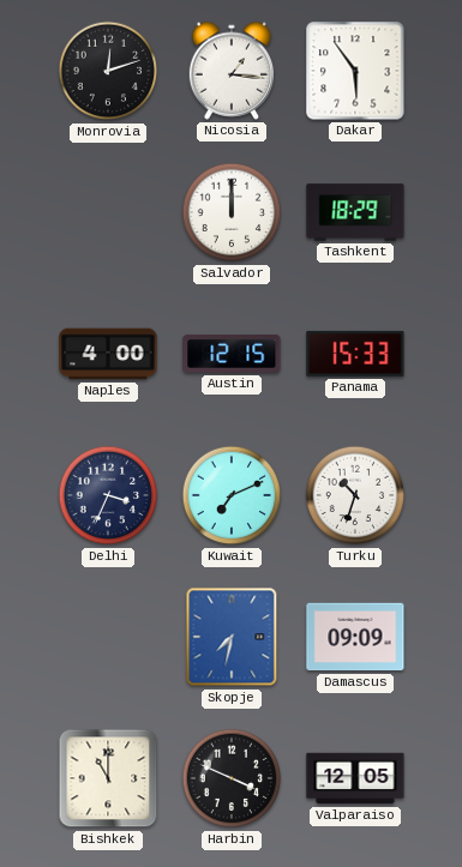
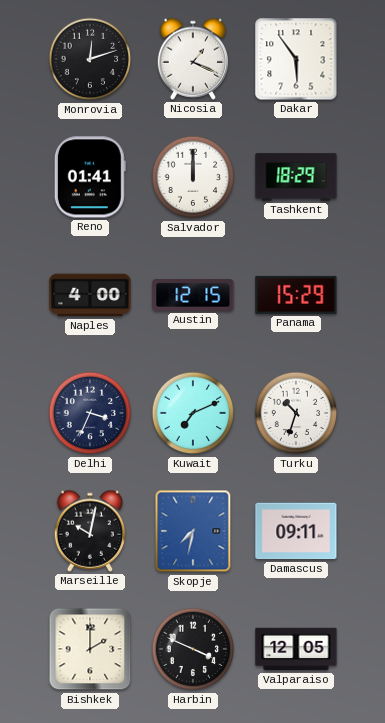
Nicosia: 1:16 -> 1:19 (193, 59)
Reno: none -> 01:41 (90, 177)
Panama: 15:33 -> 15:29 (296, 295)
Marseille: none -> 10:02 (90, 531)
Damascus: 09:09 -> 09:11 (296, 531)
Bishkek: 11:00 -> 2:00 (90, 649)
